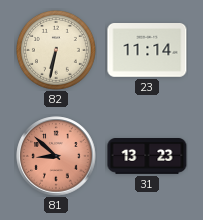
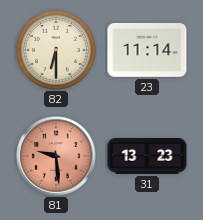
82: 6:32 -> 6:30 (56, 50)
81: 8:52 -> 9:29 (56, 156)
